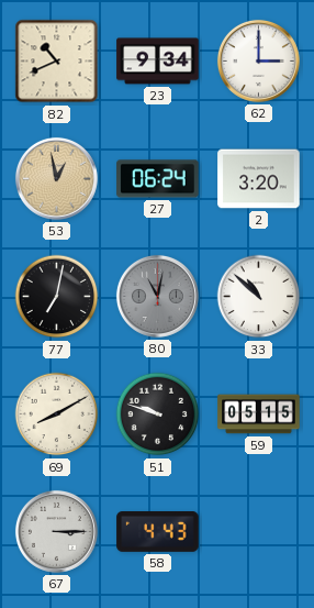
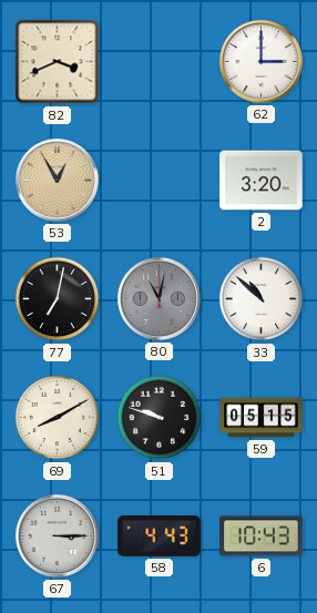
82: 10:41 -> 3:41 (58, 62)
23: 9:34 -> none (158, 62)
53: 12:58 -> 12:55 (57, 180)
27: 06:24 -> none (158, 179)
6: none -> 10:43 (262, 537)
